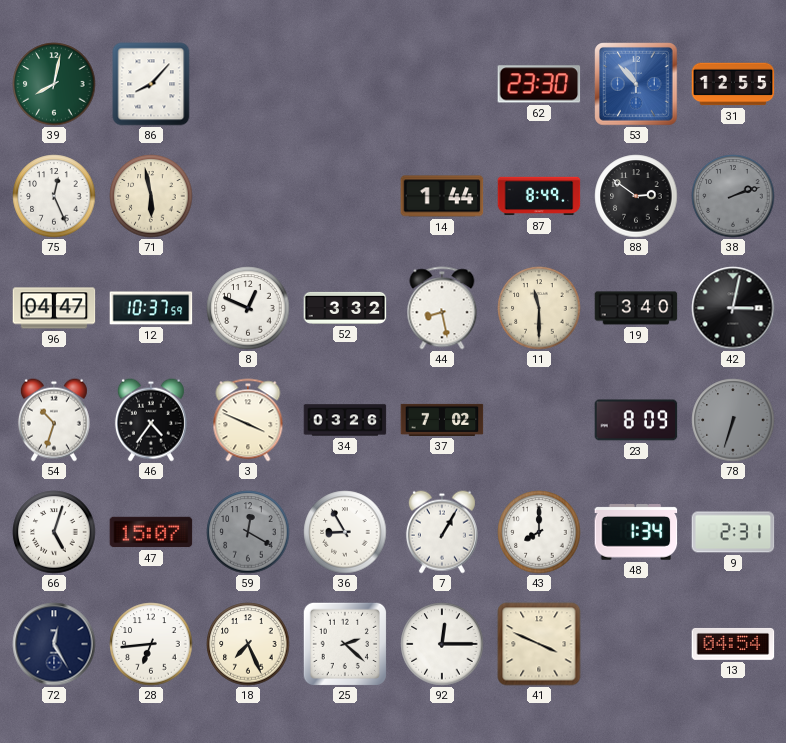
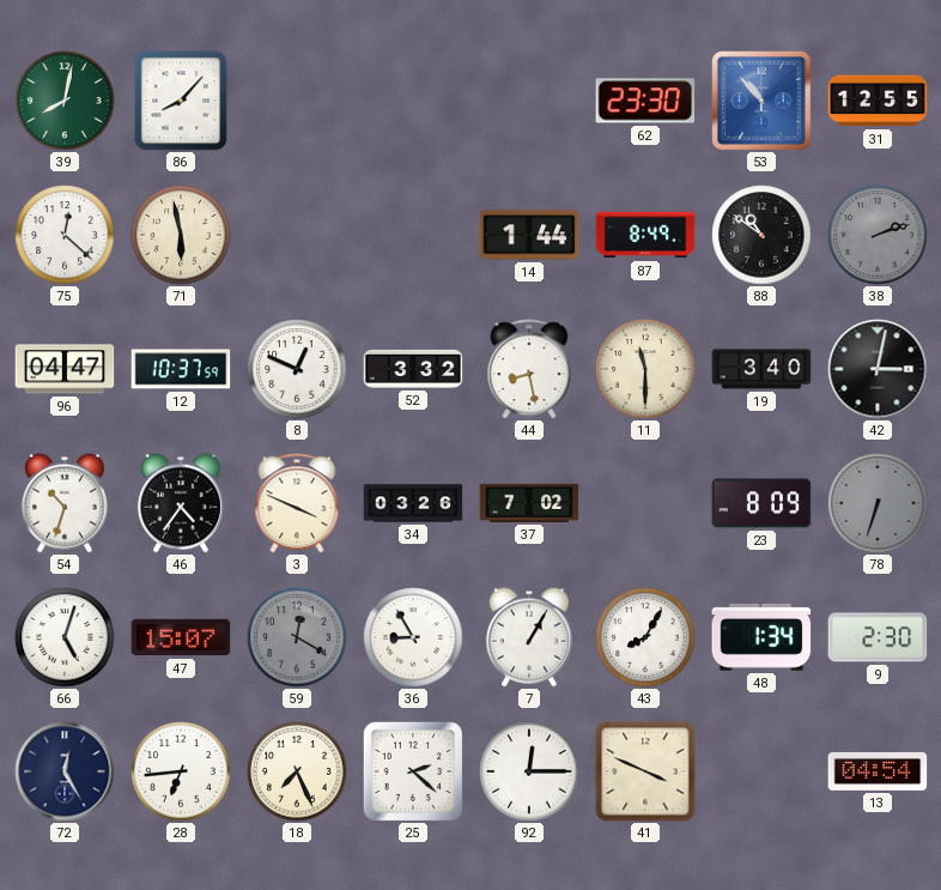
75: 12:26 -> 12:22 (65, 235)
88: 2:51 -> 10:51 (761, 235)
43: 8:00 -> 8:05 (645, 637)
9: 2:31 -> 2:30 (878, 637)
